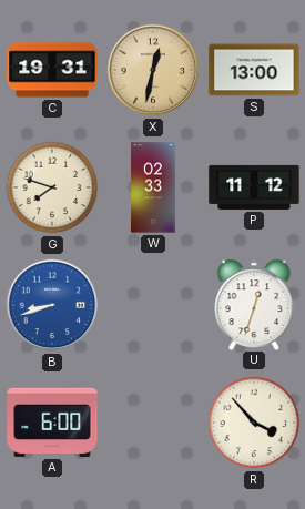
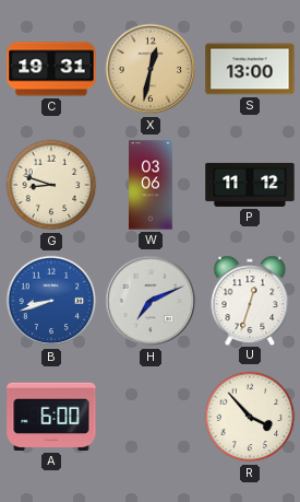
G: 7:48 -> 8:48 (51, 185)
W: 02:33 -> 03:06 (152, 185)
H: none -> 7:11 (151, 301)
